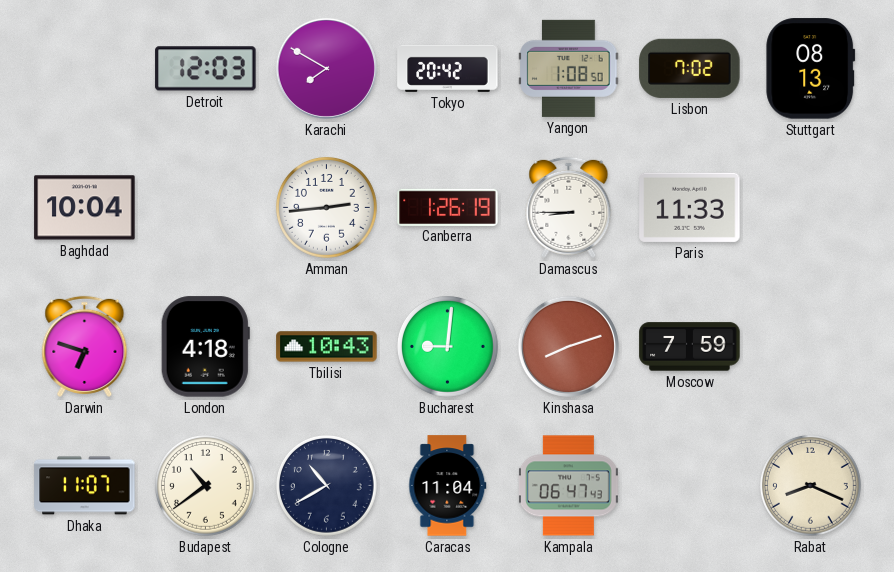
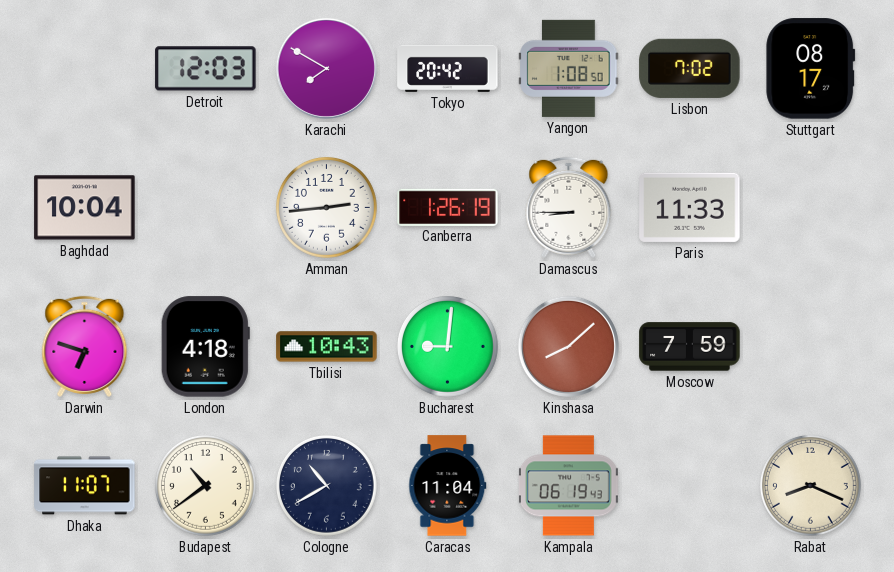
Stuttgart: 08:13 -> 08:17 (811, 69)
Kinshasa: 8:12 -> 8:08 (568, 346)
Kampala: 06:47 -> 06:19 (569, 486)
